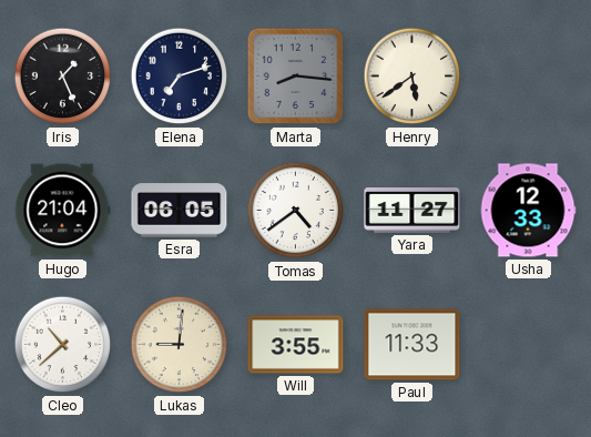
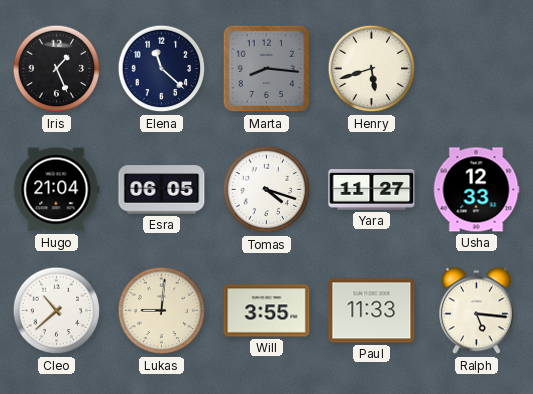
Elena: 7:12 -> 11:22 (162, 69)
Henry: 5:39 -> 5:42 (372, 69)
Tomas: 4:39 -> 4:18 (267, 190)
Ralph: none -> 5:16 (477, 311)
